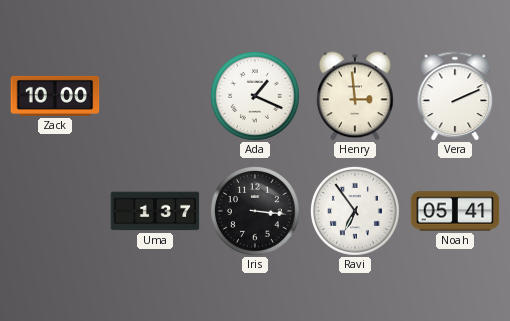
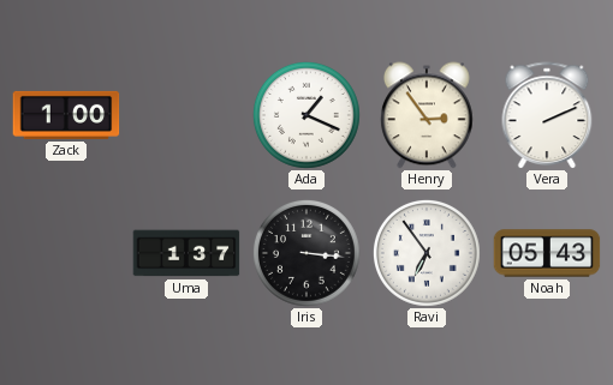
Zack: 10:00 -> 1:00 (66, 115)
Henry: 2:59 -> 2:54 (428, 115)
Noah: 05:41 -> 05:43 (547, 253)
